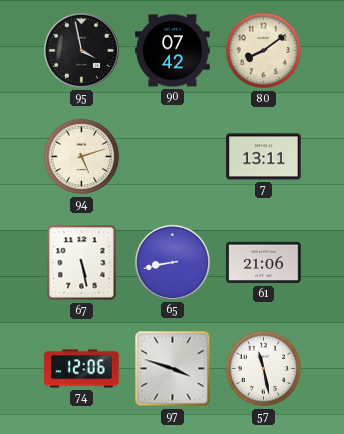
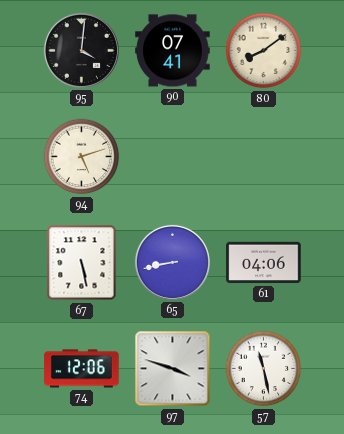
95: 3:58 -> 4:01 (81, 50)
90: 07:42 -> 07:41 (173, 51)
7: 13:11 -> none (264, 157)
61: 21:06 -> 04:06 (264, 263)
